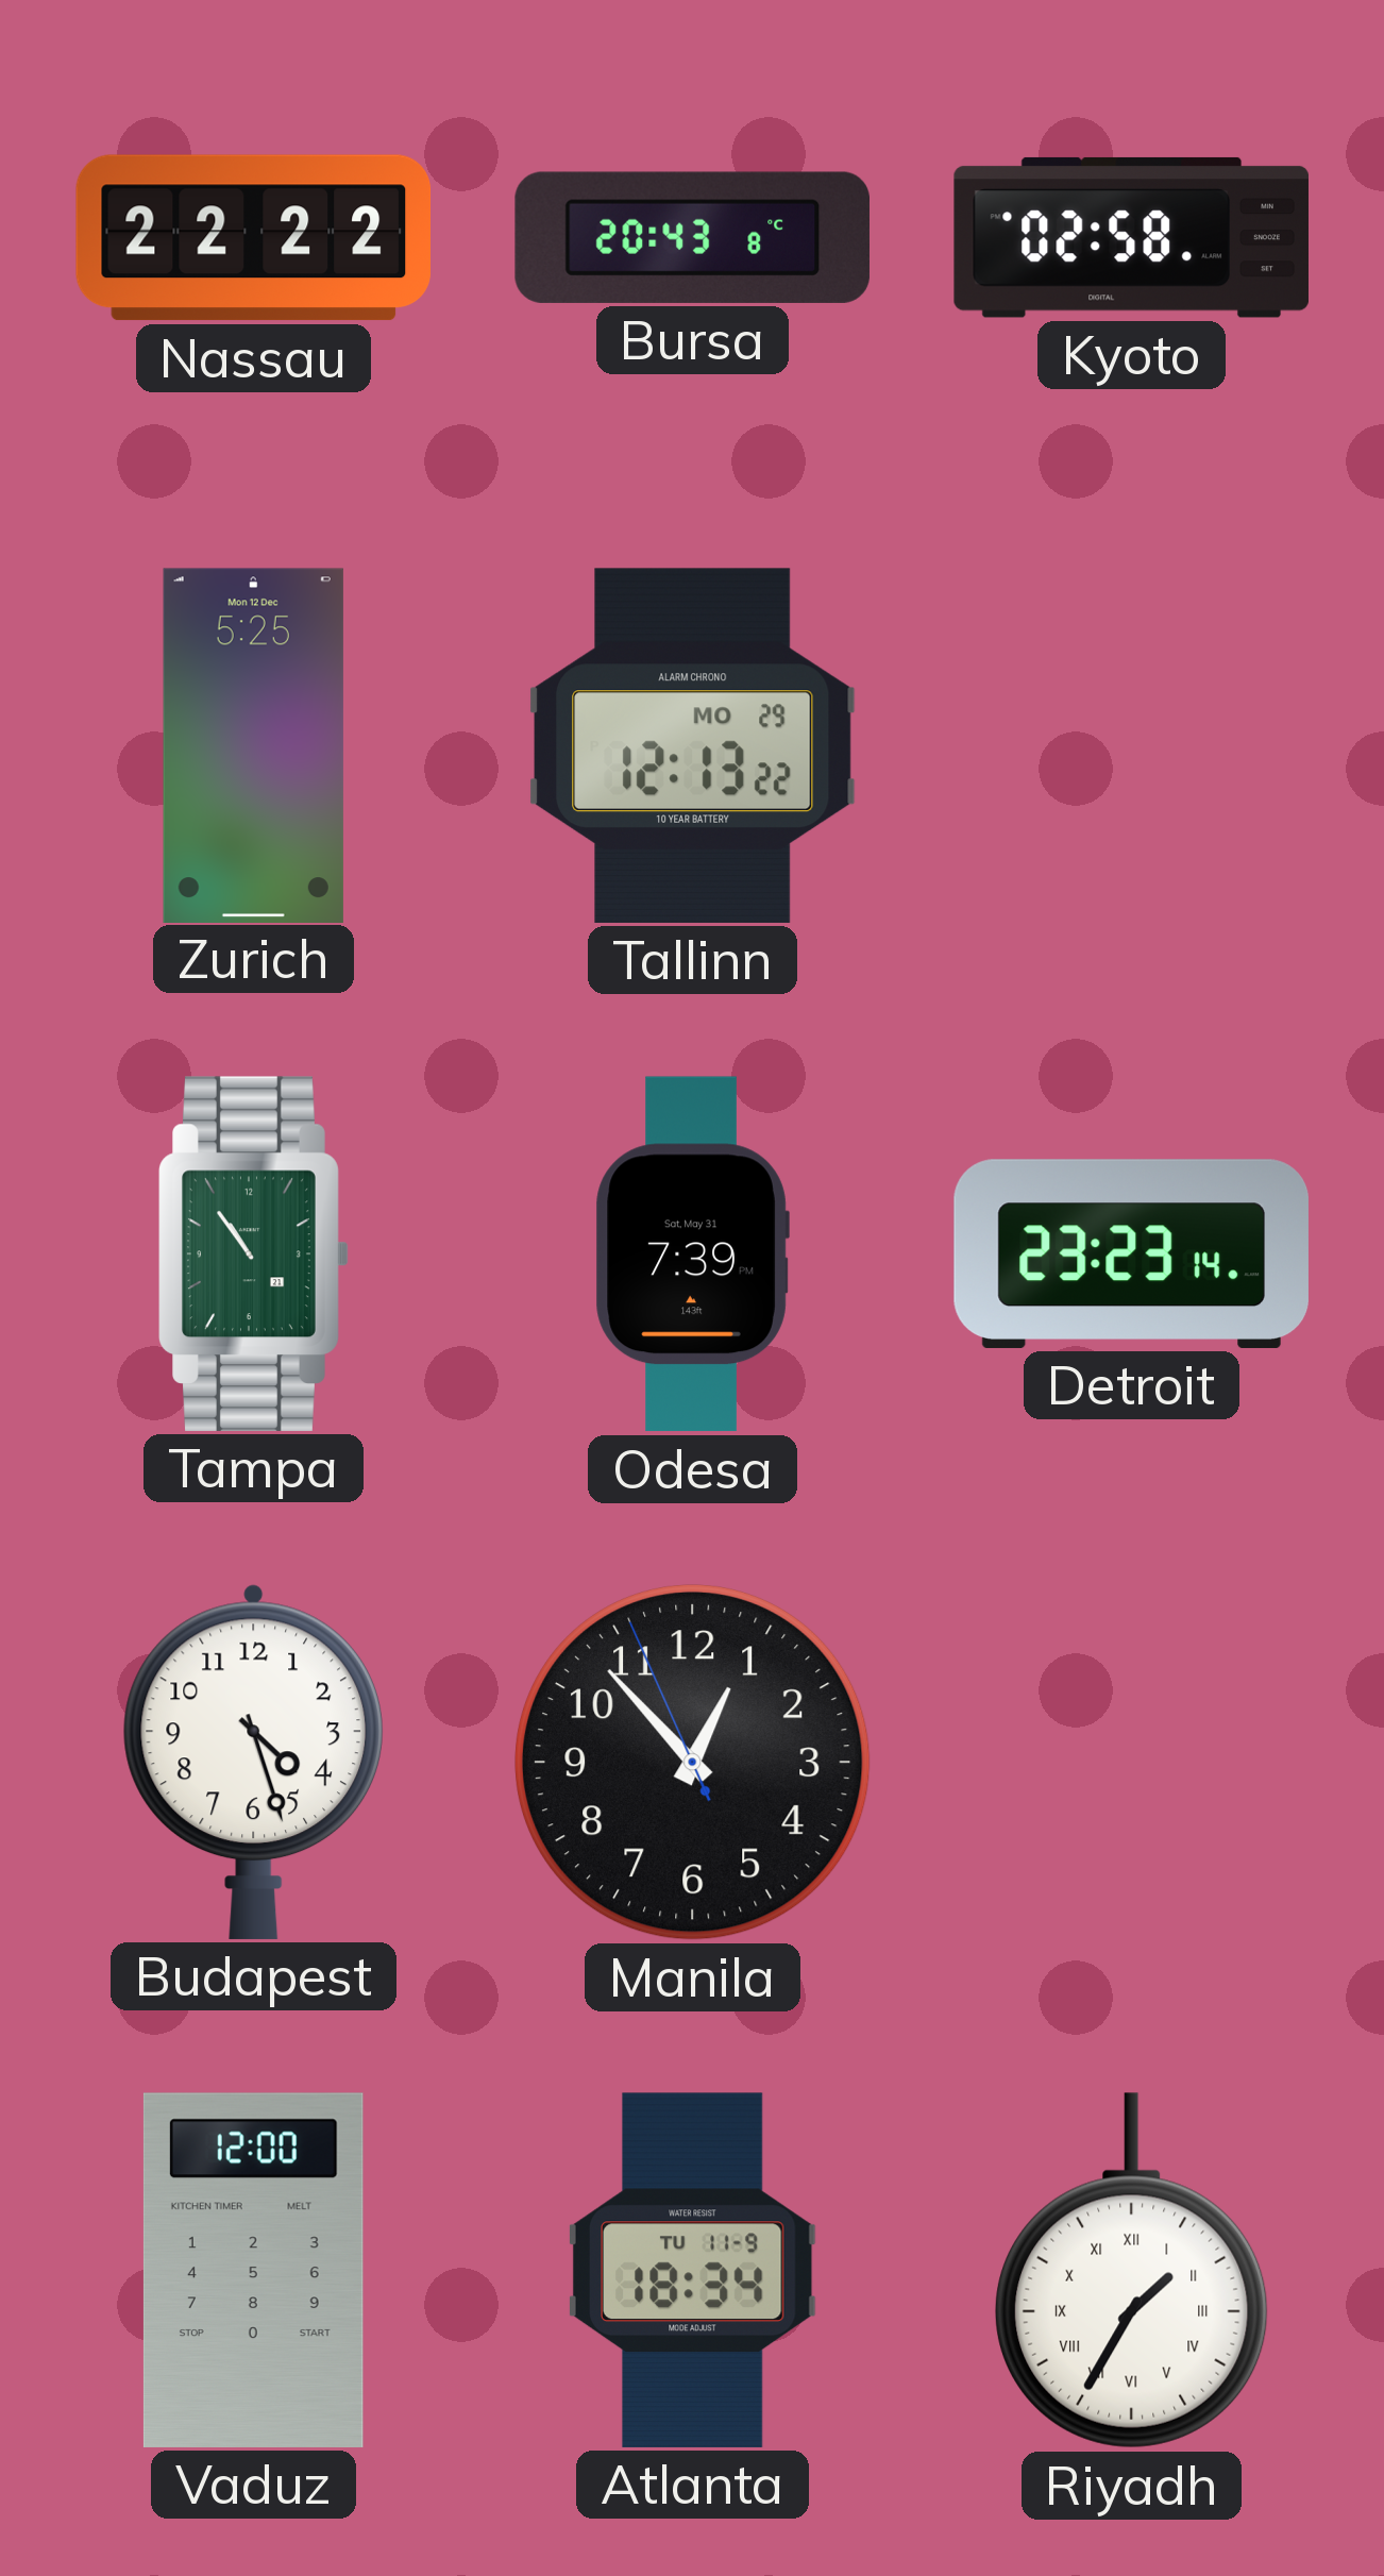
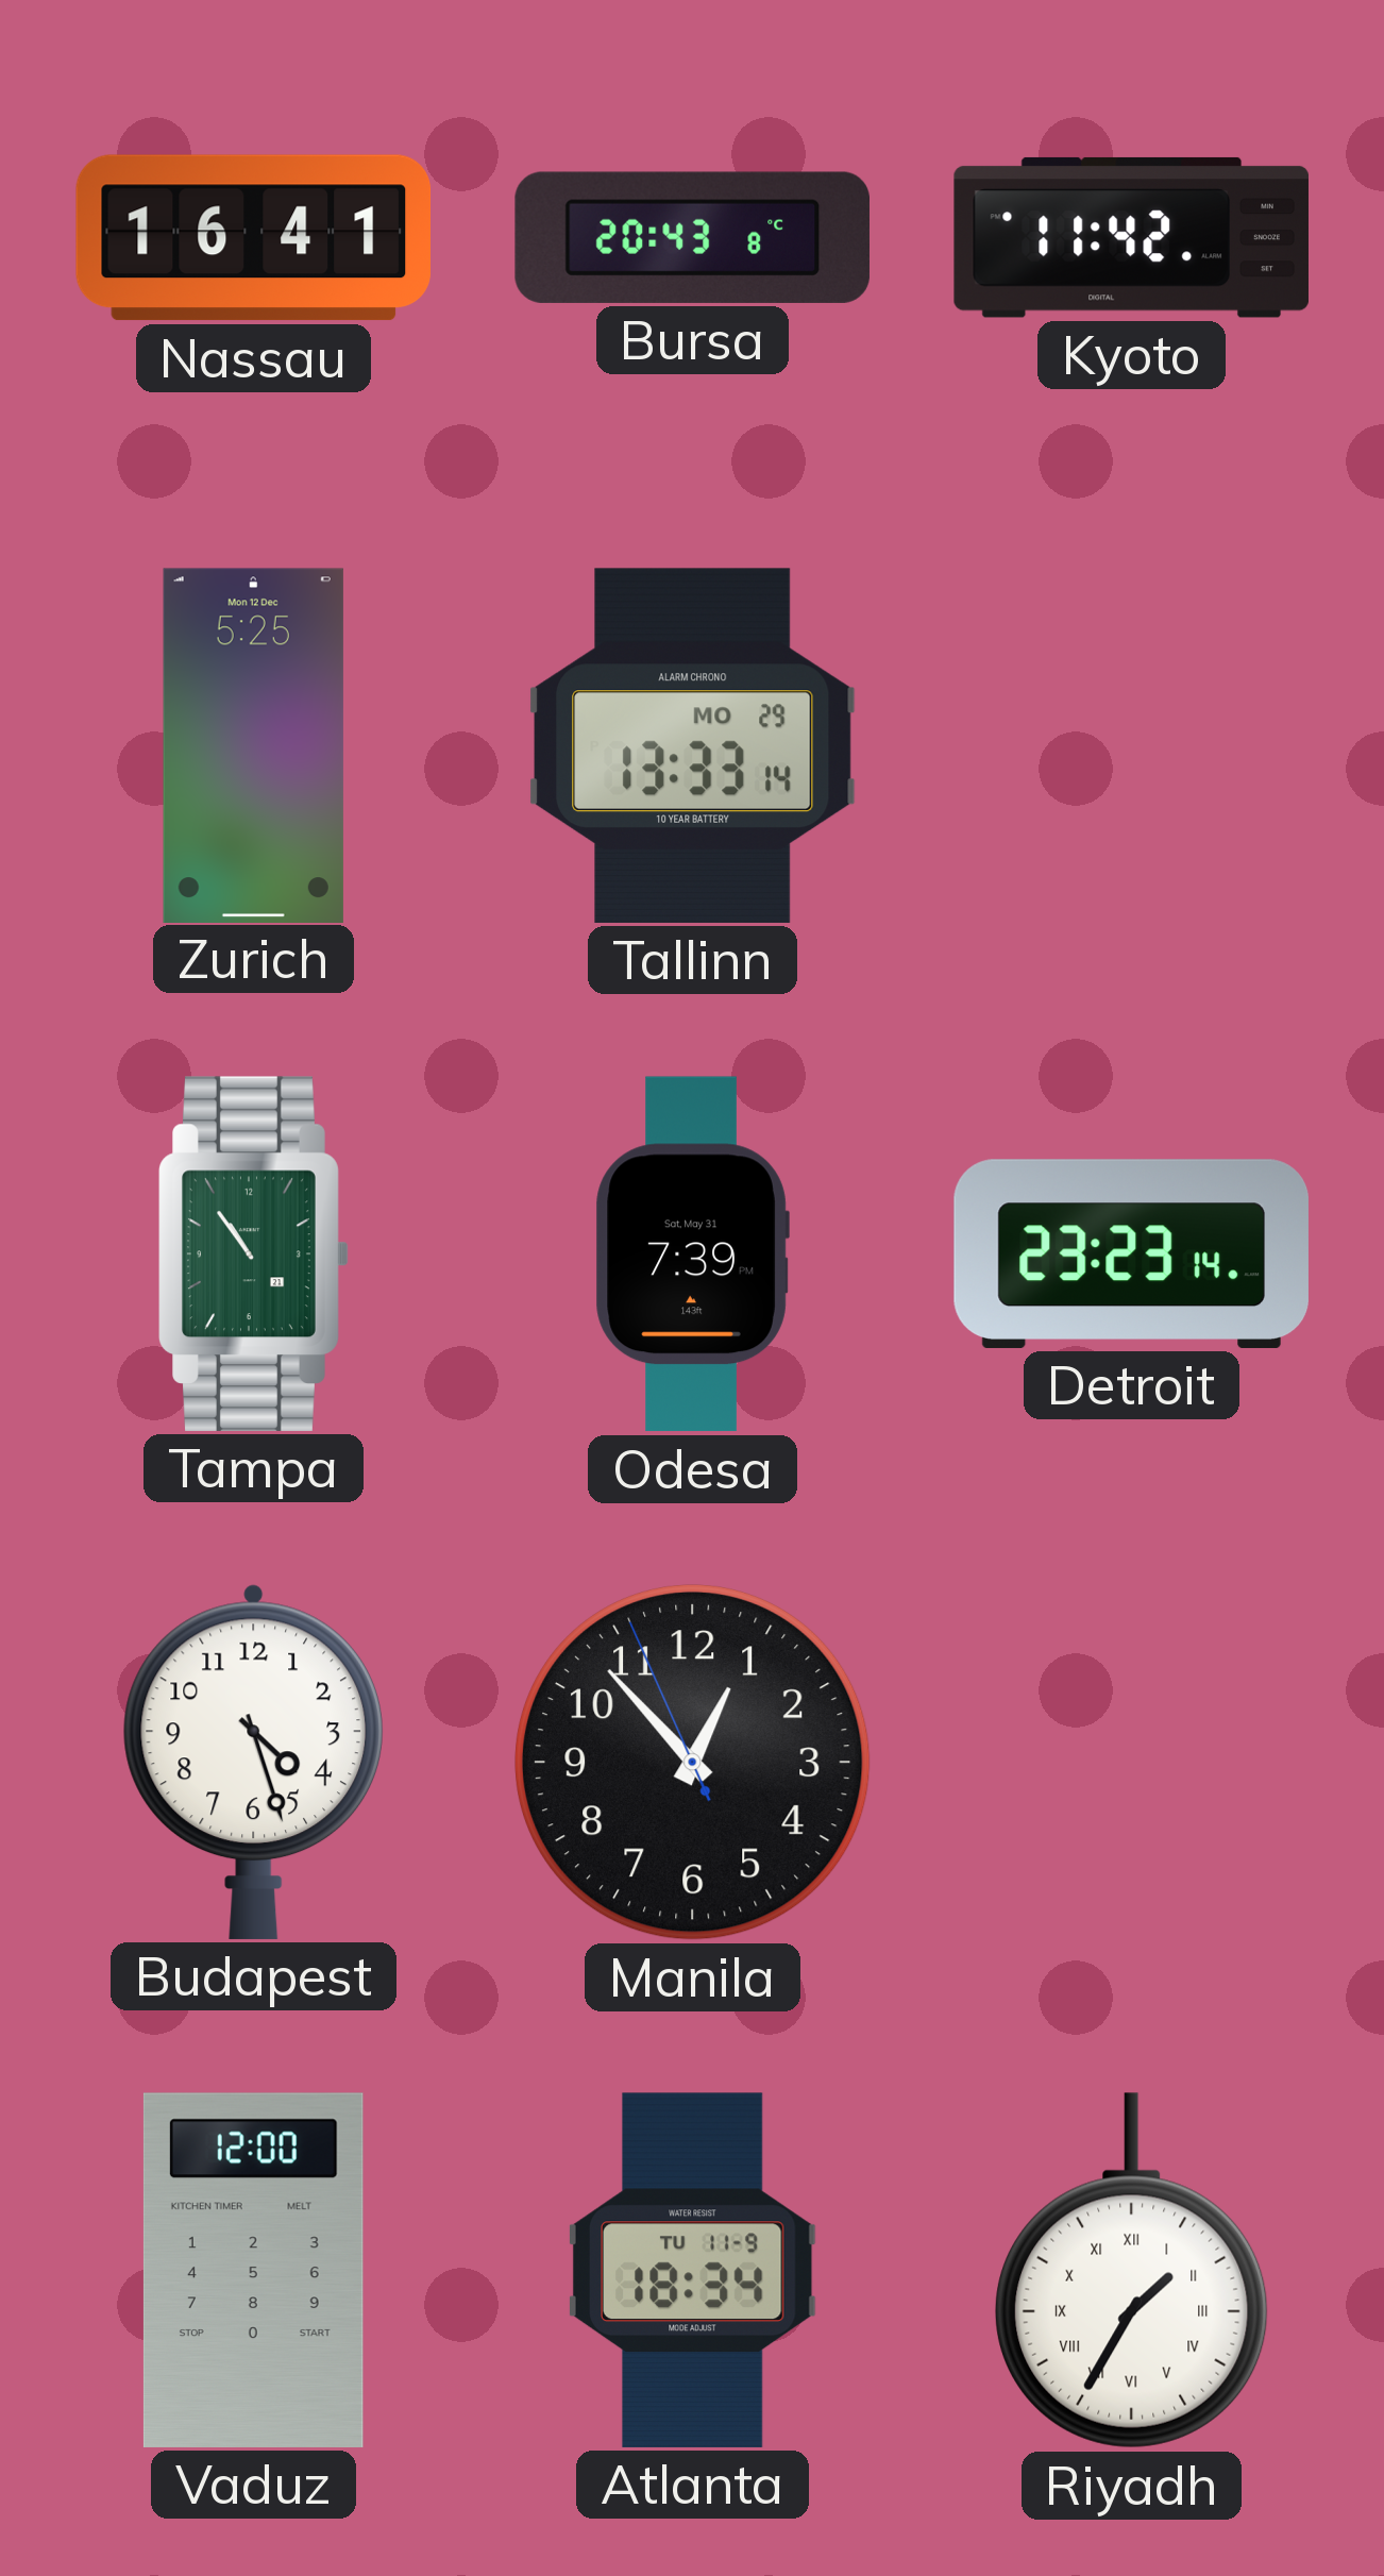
Nassau: 22:22 -> 16:41 (254, 238)
Kyoto: 02:58 -> 11:42 (1131, 237)
Tallinn: 12:13 -> 13:33 (693, 745)
